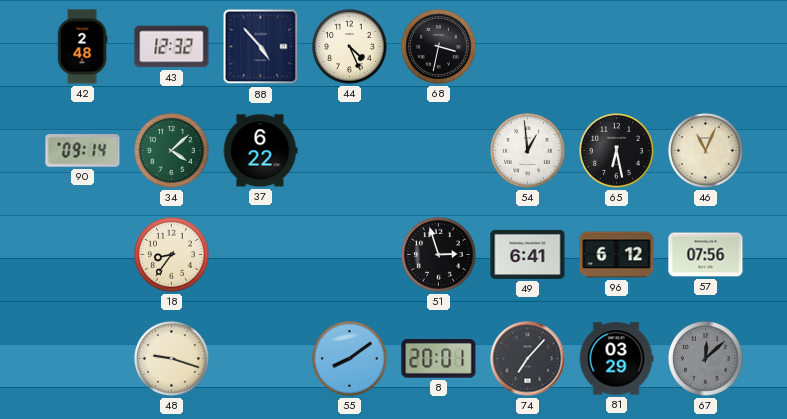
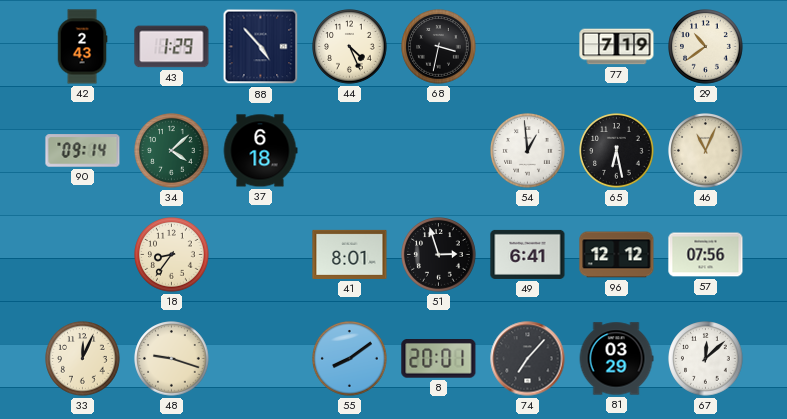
42: 2:48 -> 2:43 (82, 47)
43: 12:32 -> 1:29 (172, 47)
77: none -> 7:19 (617, 47)
29: none -> 10:39 (706, 47)
37: 6:22 -> 6:18 (260, 151)
41: none -> 8:01 (350, 254)
96: 6:12 -> 12:12 (617, 255)
33: none -> 12:04 (83, 359)
67 dial: grey -> white (706, 359)
